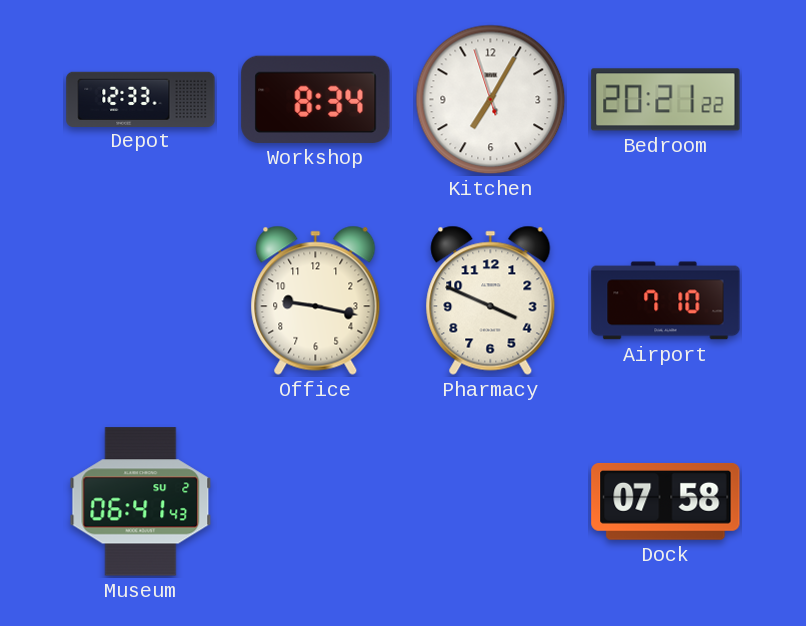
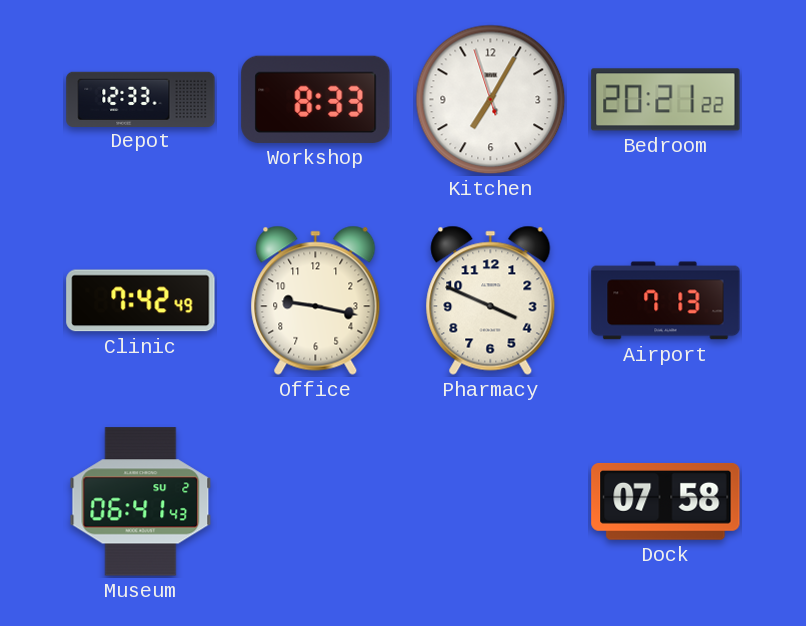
Workshop: 8:34 -> 8:33 (316, 99)
Clinic: none -> 7:42 (141, 301)
Airport: 7:10 -> 7:13 (666, 301)
